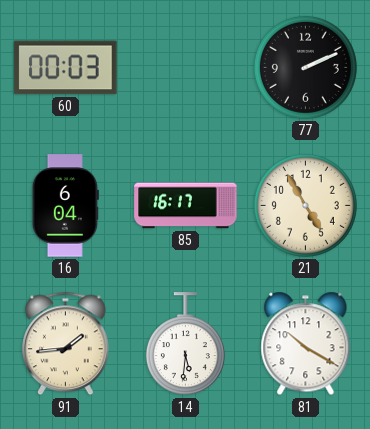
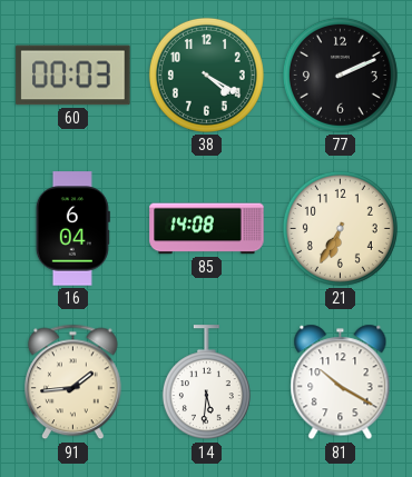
38: none -> 4:20 (206, 74)
85: 16:17 -> 14:08 (207, 229)
21: 4:55 -> 6:35 (340, 228)
